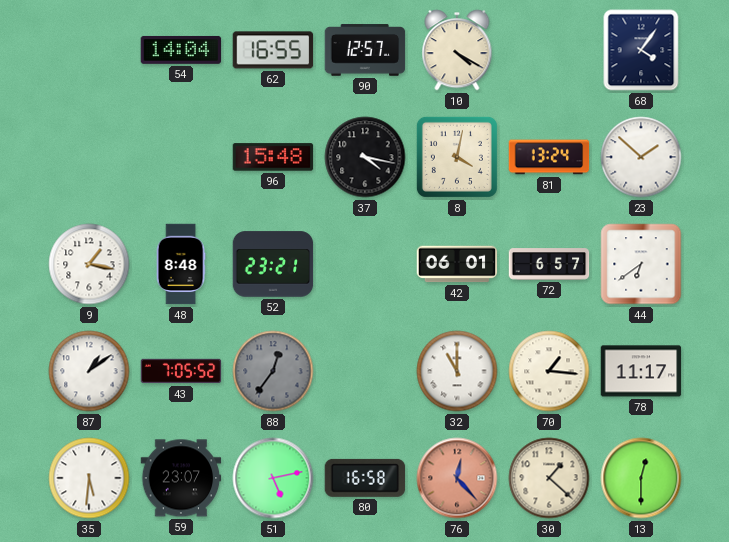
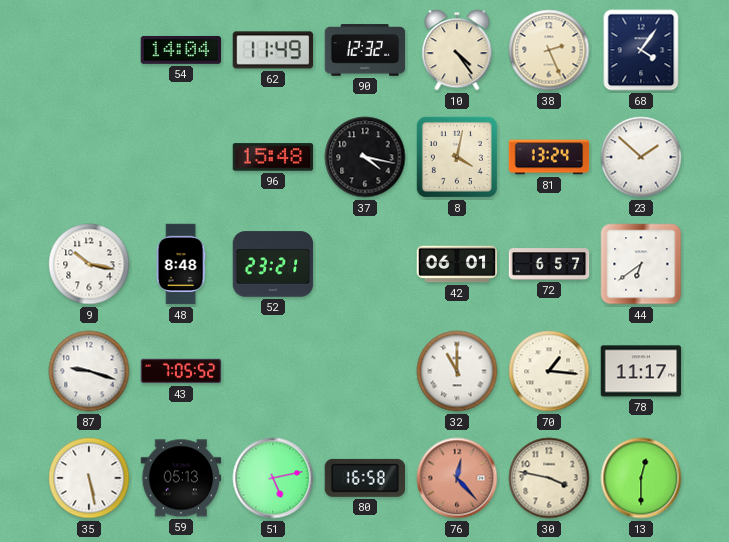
62: 16:55 -> 11:49 (273, 50)
90: 12:57 -> 12:32 (365, 50)
10: 4:20 -> 4:24 (457, 50)
38: none -> 2:26 (549, 50)
9: 1:17 -> 10:17 (89, 264)
87: 1:09 -> 9:18 (89, 371)
88: 12:36 -> none (273, 371)
35: 5:31 -> 5:28 (89, 478)
59: 23:07 -> 05:13 (181, 478)
30: 1:22 -> 3:47 (549, 478)
